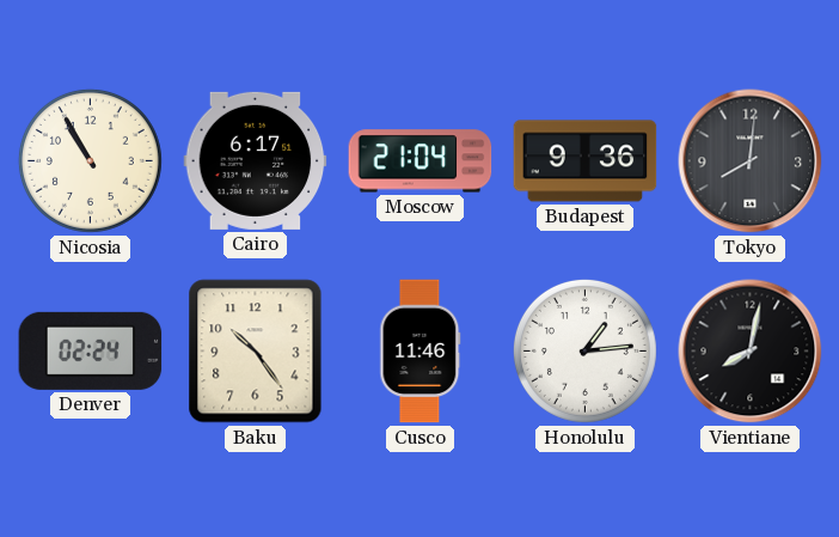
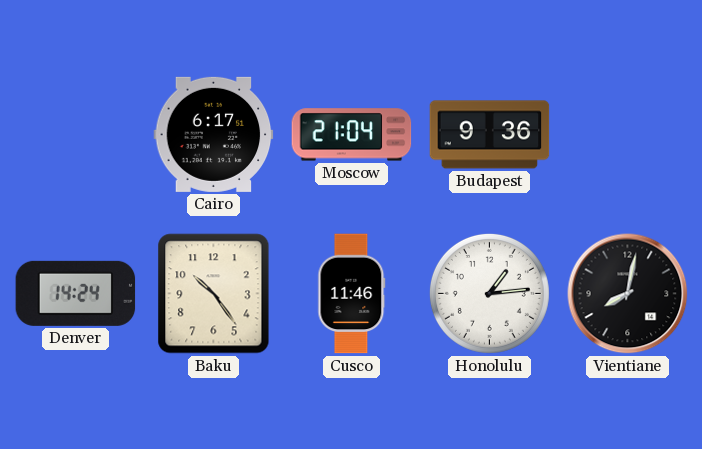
Nicosia: 10:55 -> none (90, 160)
Tokyo: 8:01 -> none (751, 161)
Denver: 02:24 -> 14:24 (76, 293)
